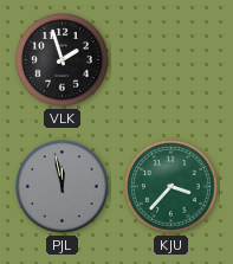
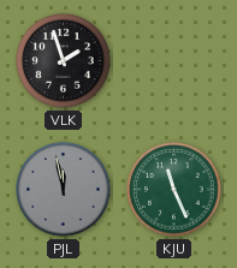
KJU: 3:37 -> 11:26 (174, 190)
